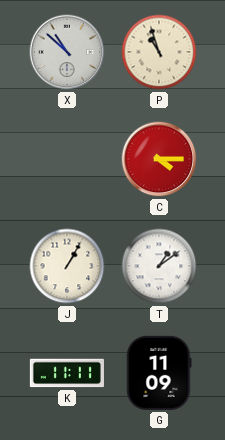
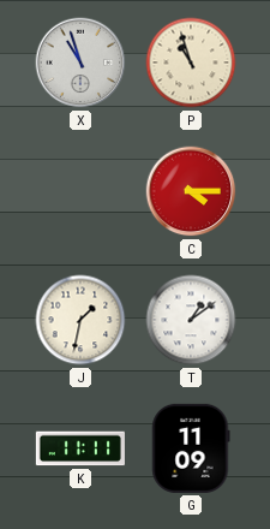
X: 10:52 -> 10:57 (80, 63)
J: 1:05 -> 1:32 (80, 320)
